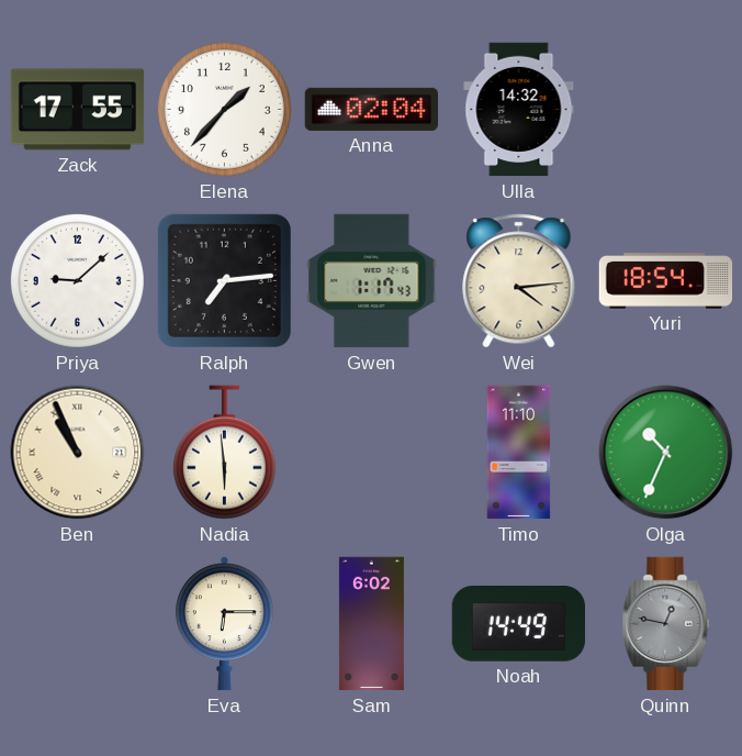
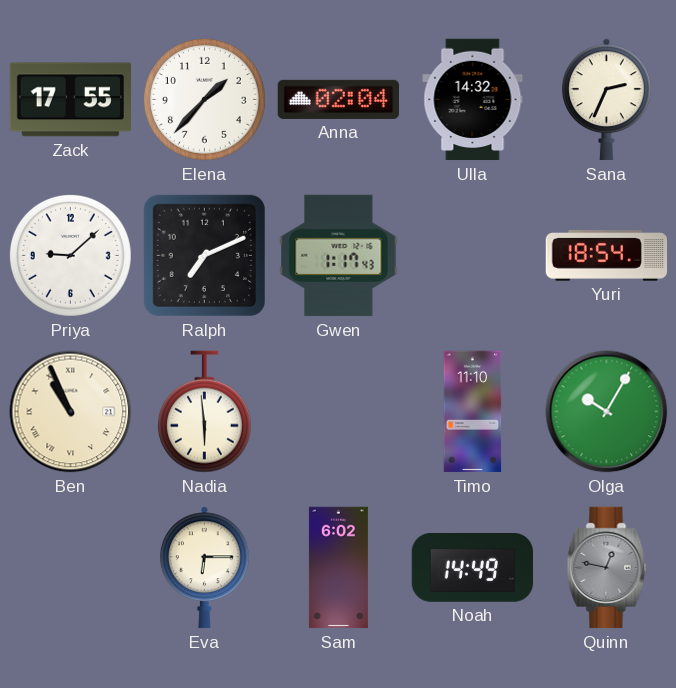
Sana: none -> 2:34 (606, 100)
Ralph: 7:14 -> 7:11 (204, 255)
Wei: 4:14 -> none (519, 281)
Olga: 10:34 -> 10:05 (607, 412)
